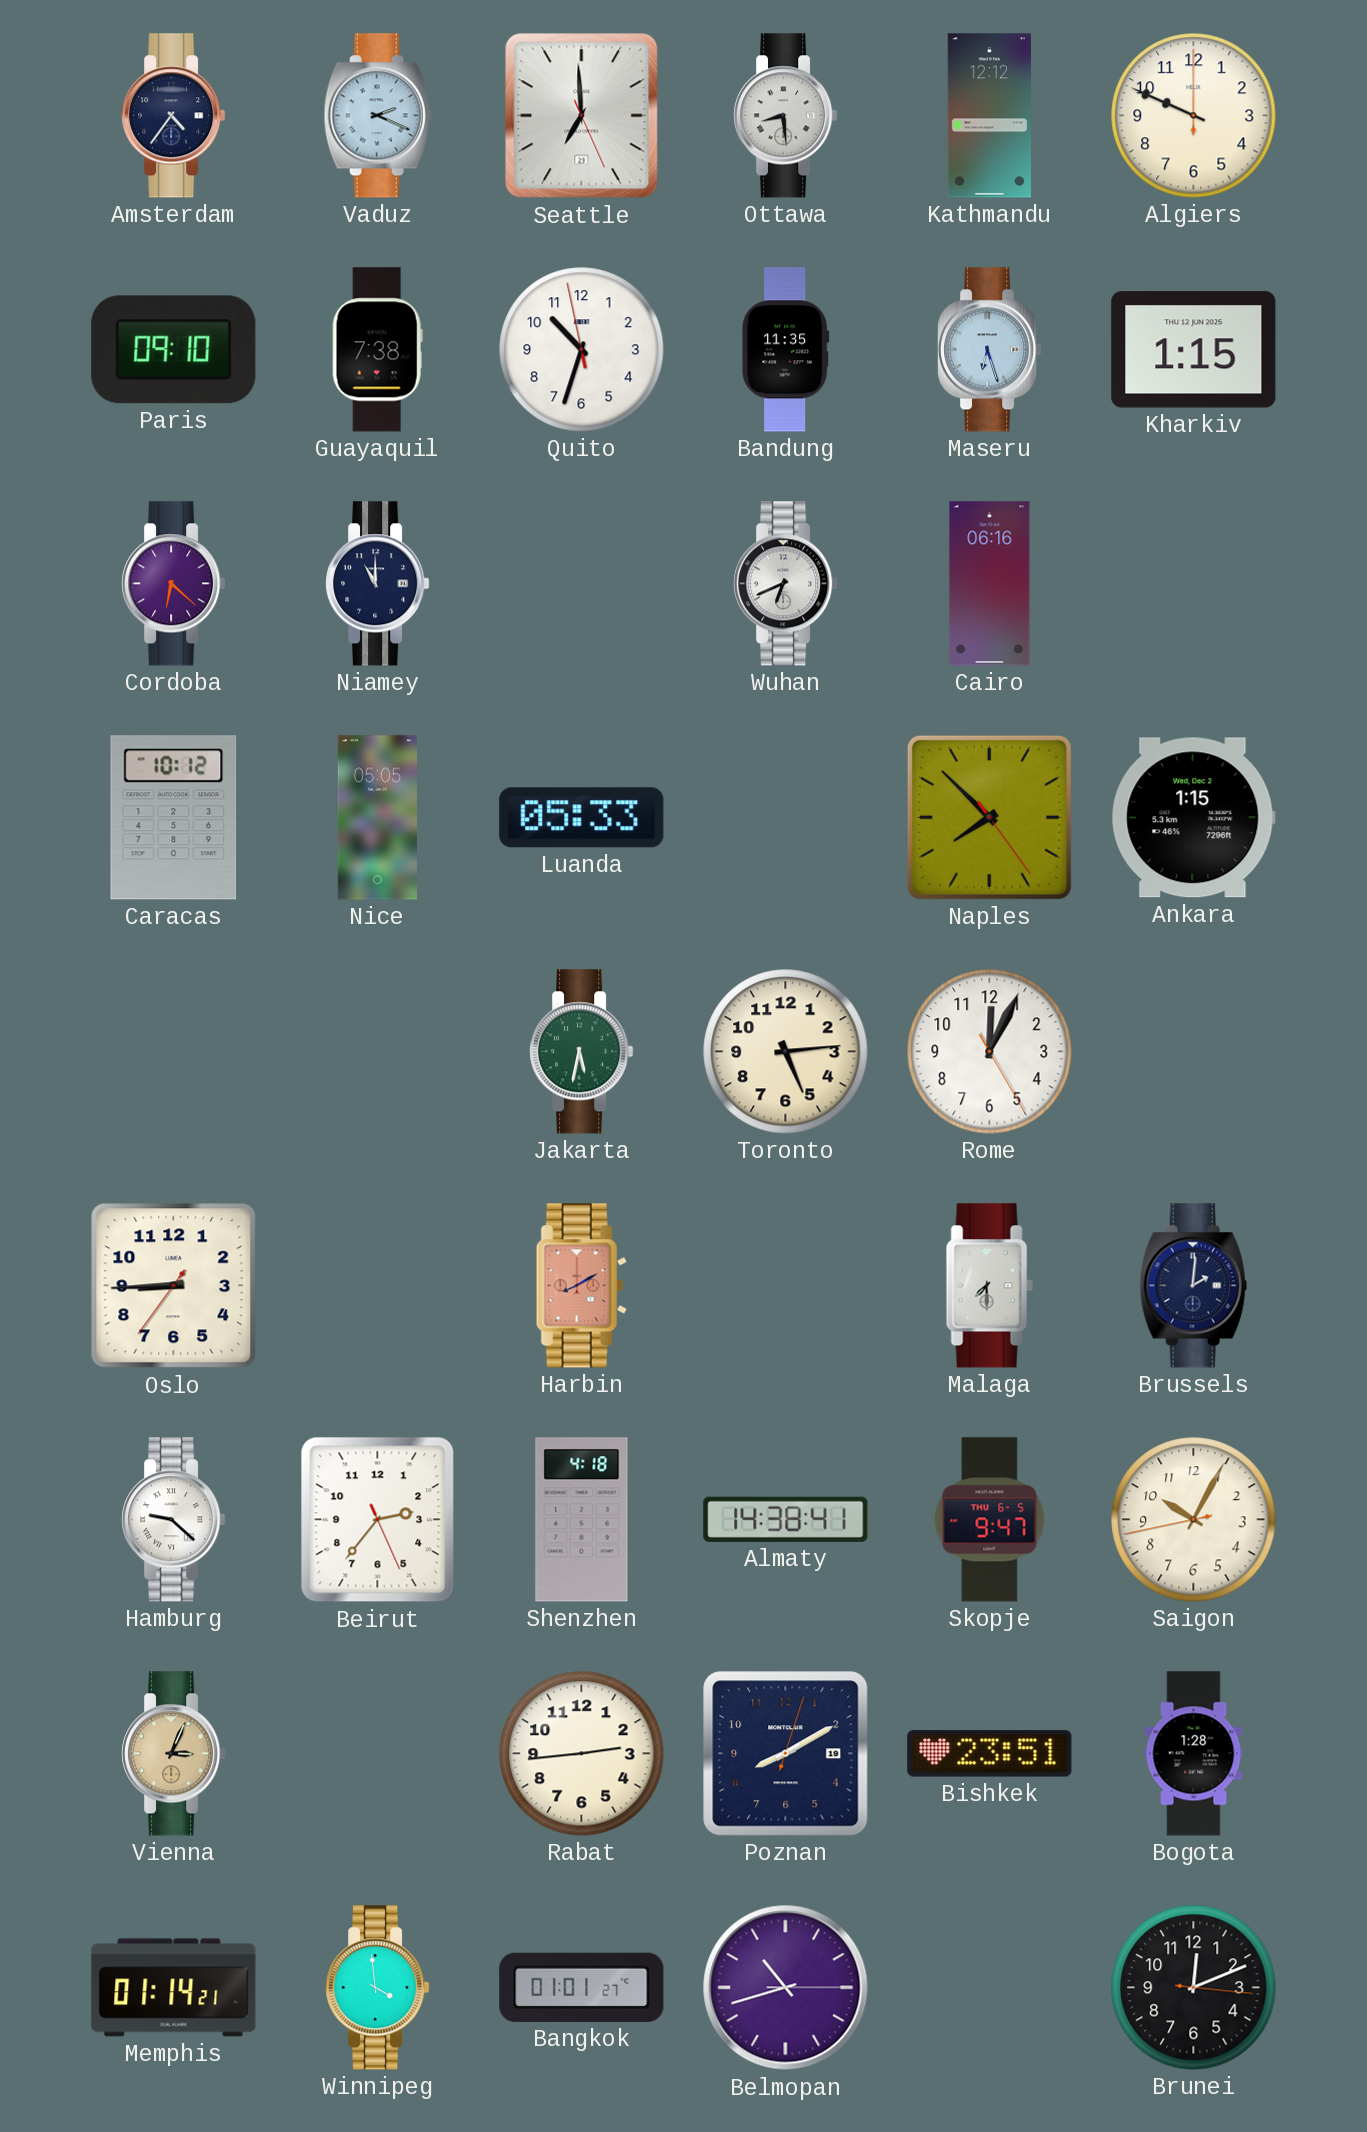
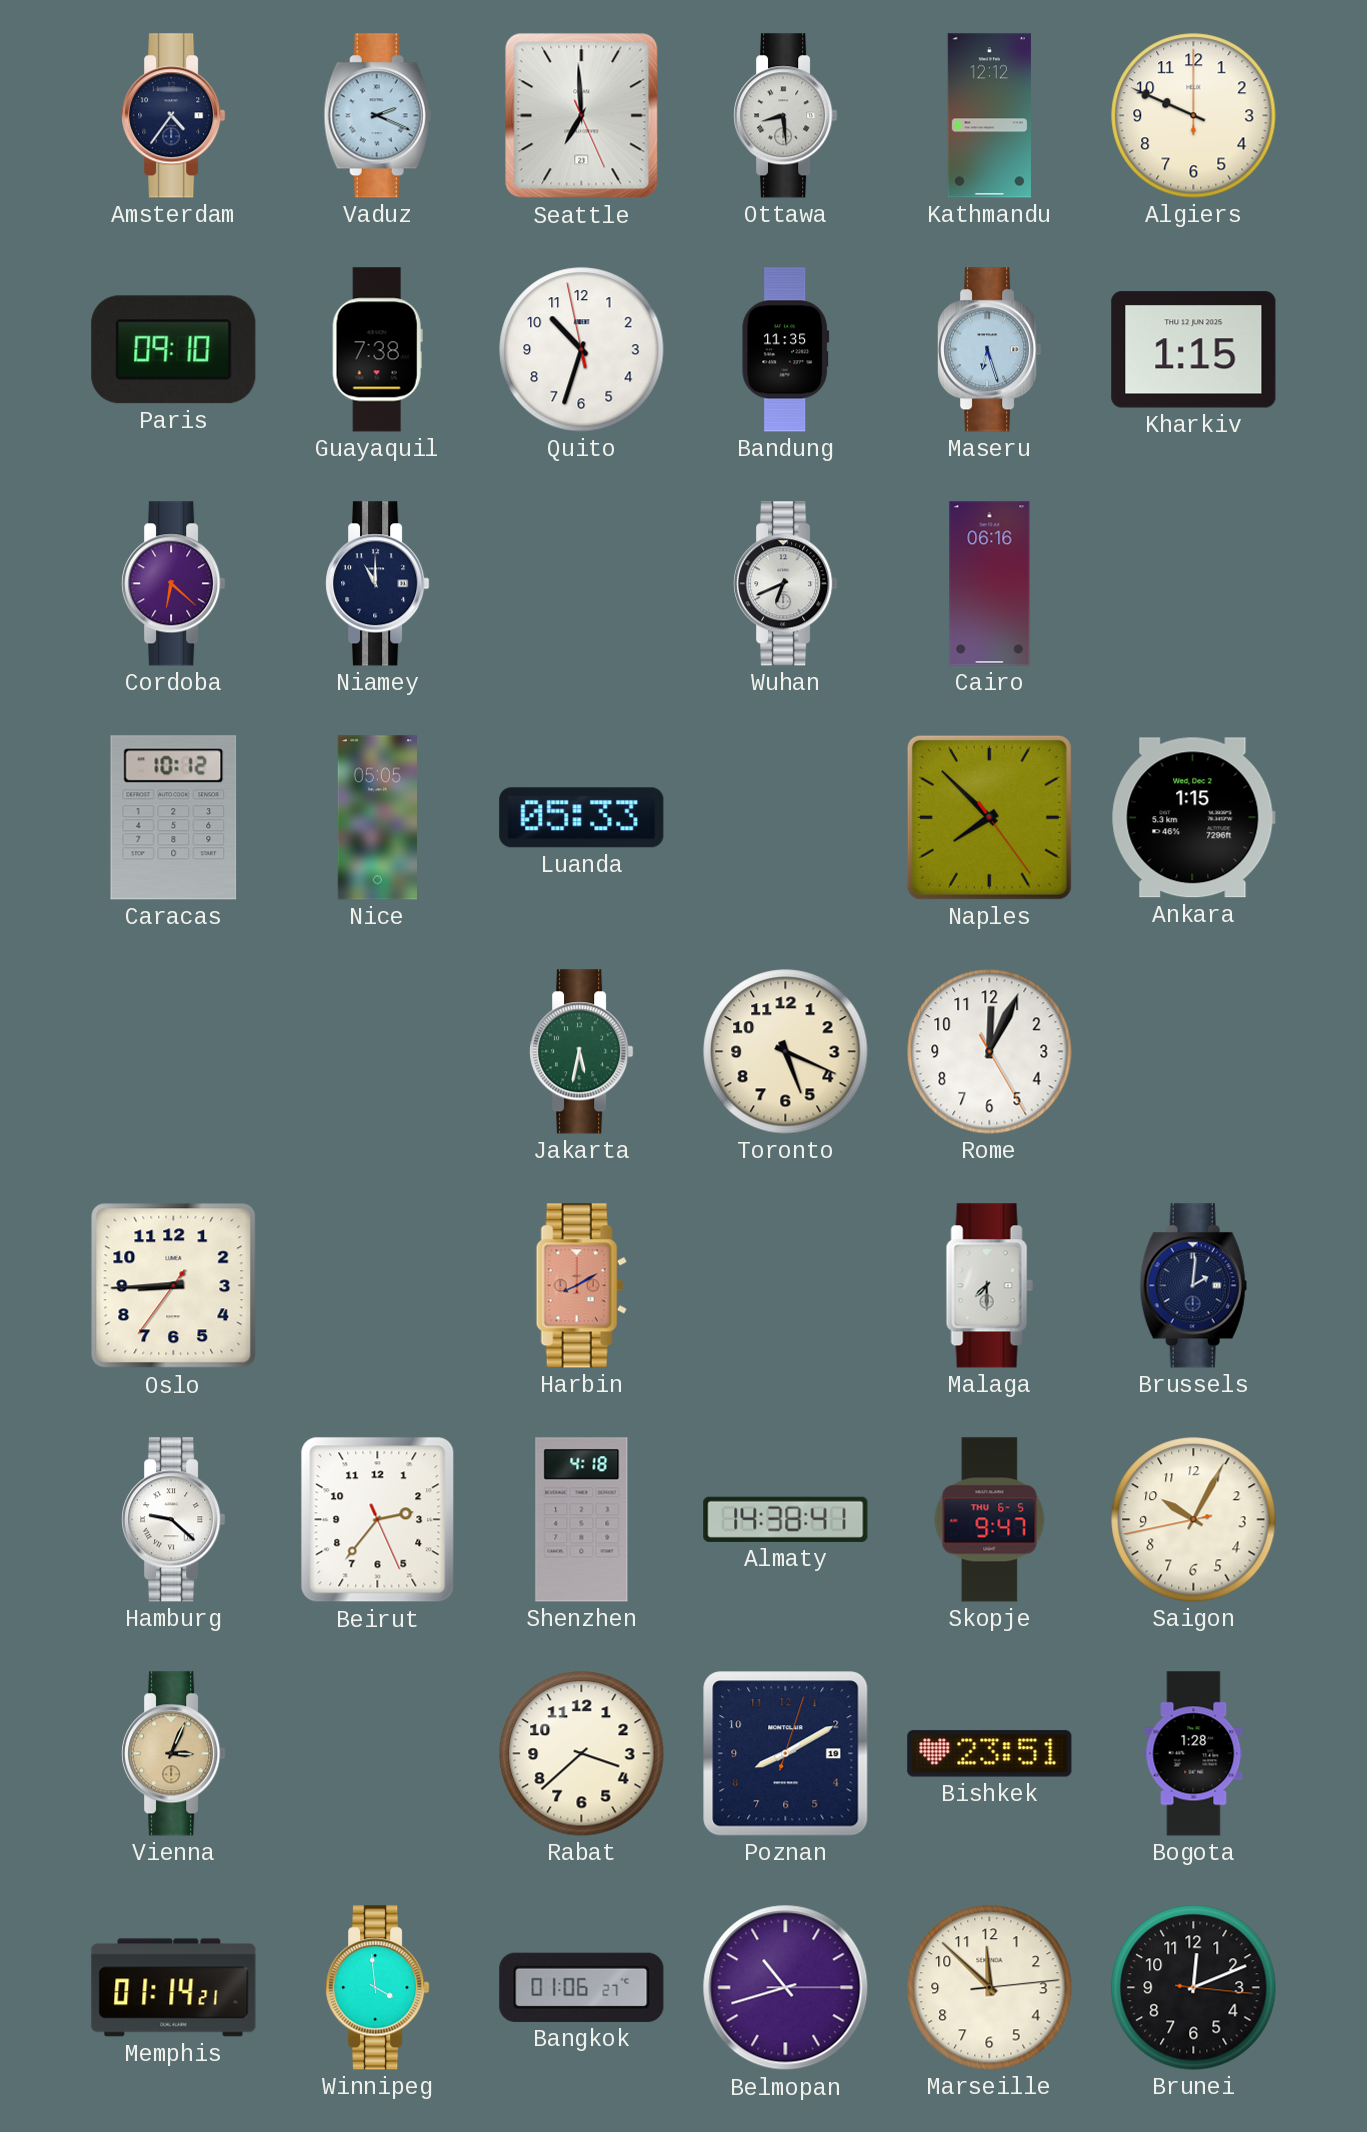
Toronto: 5:14 -> 5:19 (786, 1052)
Rabat: 2:44 -> 3:38 (582, 1754)
Bangkok: 01:01 -> 01:06 (582, 1987)
Marseille: none -> 11:52 (990, 1988)
